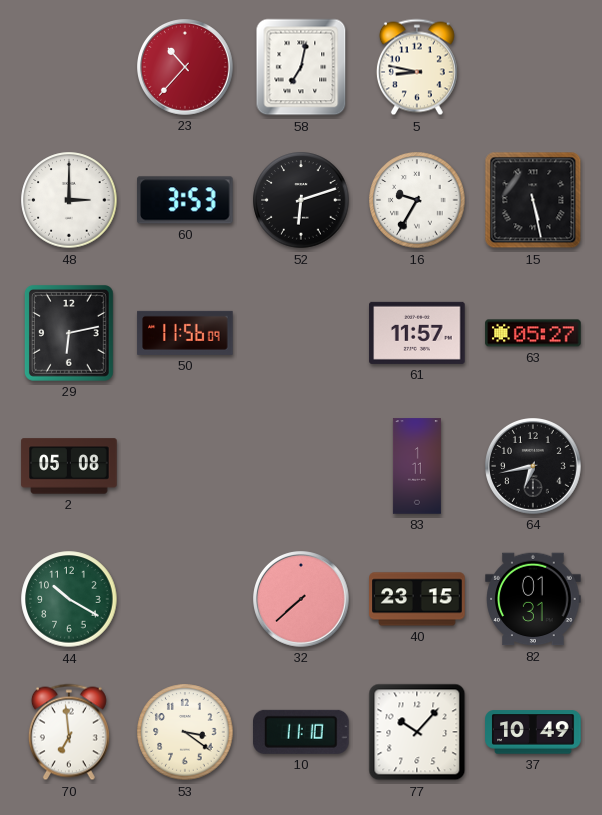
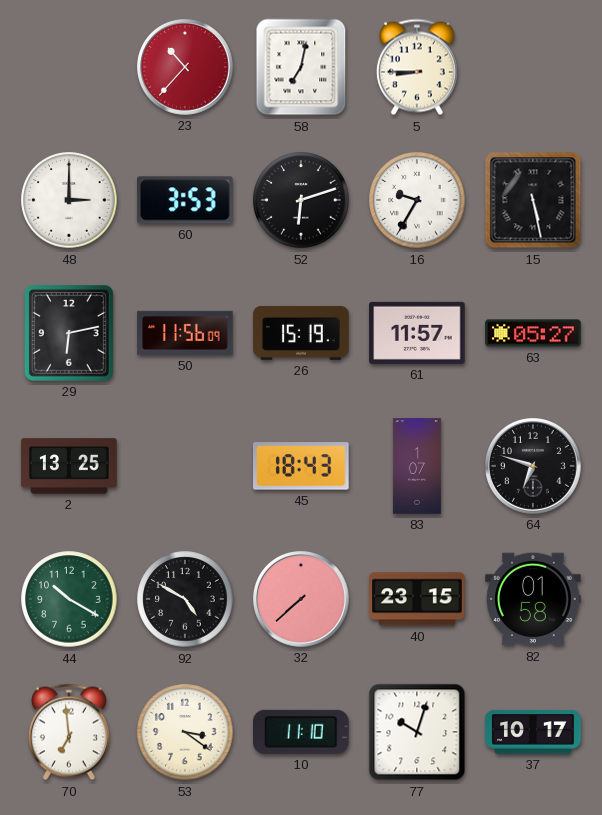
5: 8:47 -> 8:45 (417, 67)
26: none -> 15:19 (301, 333)
2: 05:08 -> 13:25 (69, 466)
45: none -> 18:43 (301, 466)
83: 1:11 -> 1:07 (417, 466)
64: 6:43 -> 6:48 (534, 467)
92: none -> 4:50 (185, 599)
82: 01:31 -> 01:58 (533, 599)
77: 10:07 -> 10:03 (417, 732)
37: 10:49 -> 10:17 (533, 732)
